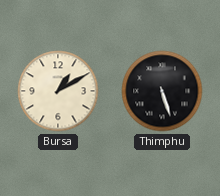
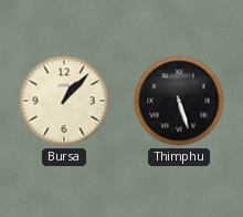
Bursa: 1:10 -> 1:07 (64, 101)
